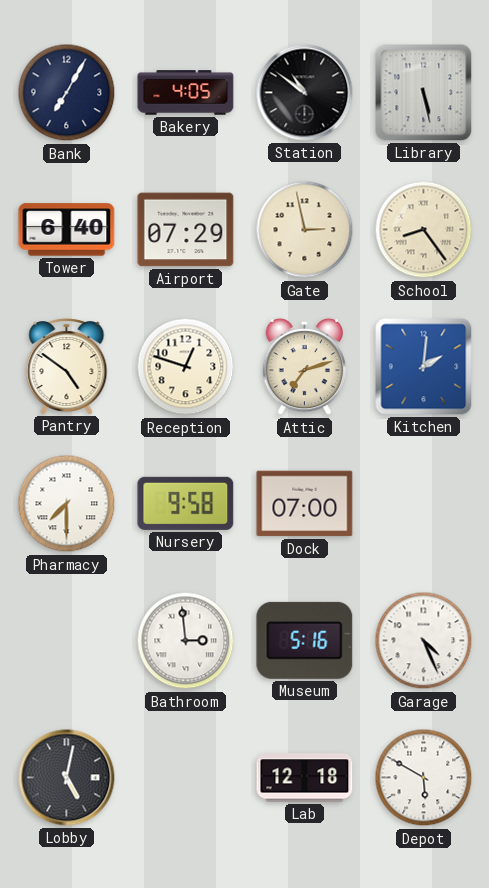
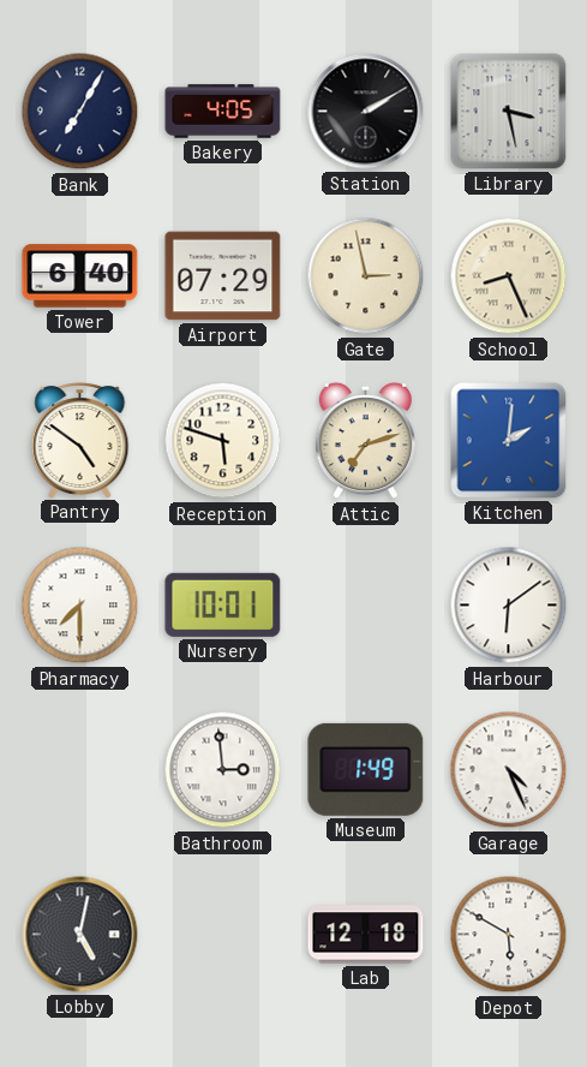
Station: 10:51 -> 2:10 (366, 112)
Library: 5:28 -> 3:28 (509, 112)
School: 8:24 -> 8:26 (509, 276)
Reception: 12:48 -> 5:48 (223, 441)
Nursery: 9:58 -> 10:01 (223, 604)
Dock: 07:00 -> none (305, 504)
Harbour: none -> 6:09 (509, 606)
Museum: 5:16 -> 1:49 (366, 769)
